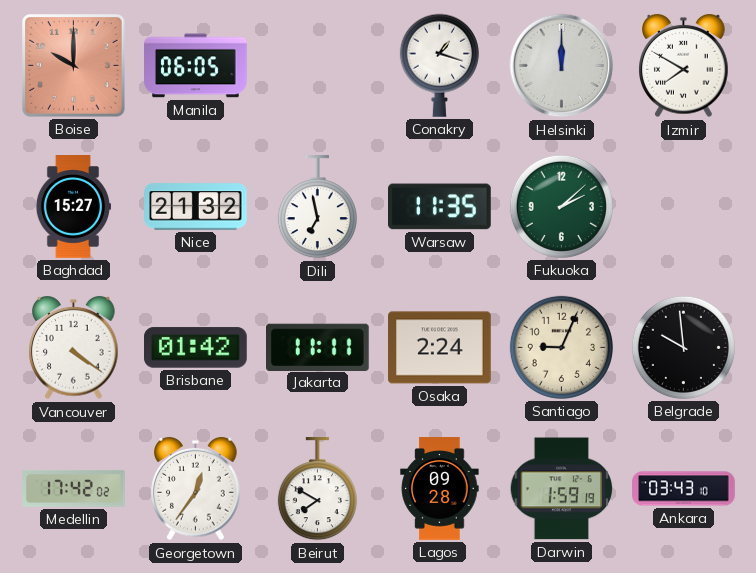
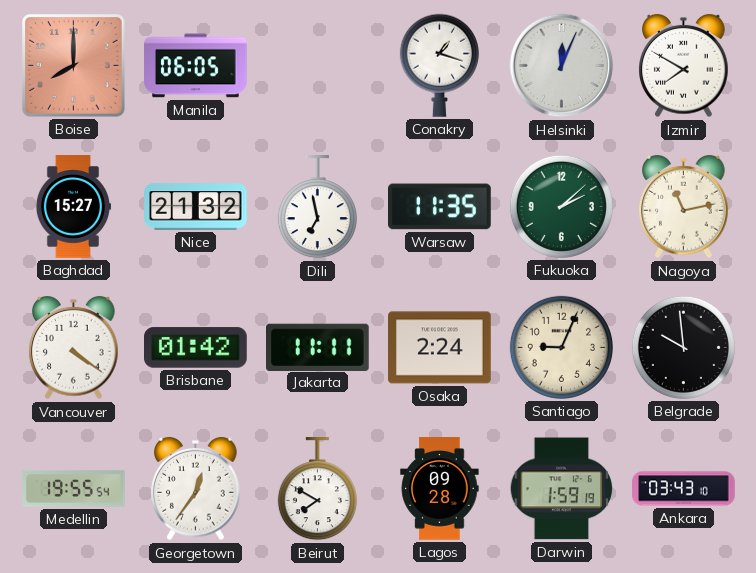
Boise: 10:00 -> 8:00 (74, 66)
Helsinki: 12:00 -> 12:04 (562, 66)
Nagoya: none -> 11:13 (684, 207)
Medellin: 17:42 -> 19:55 (74, 489)
